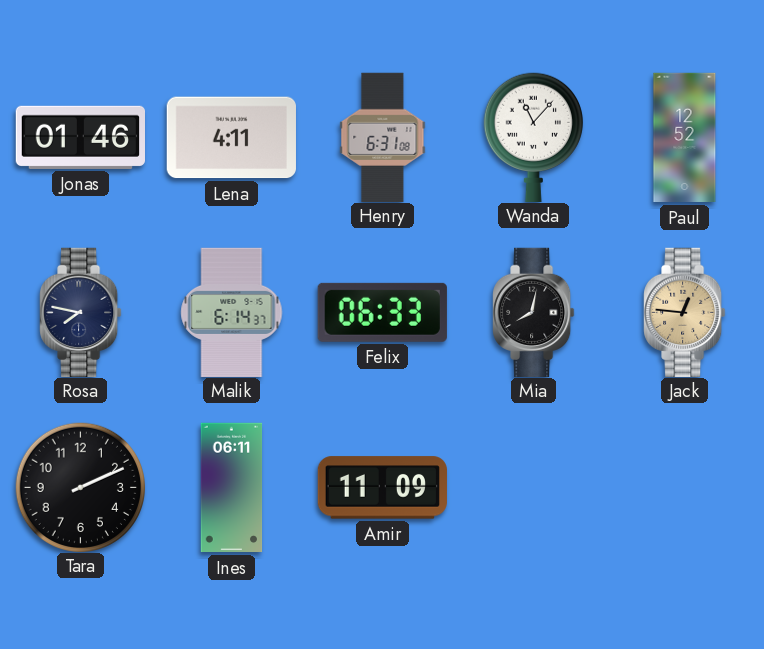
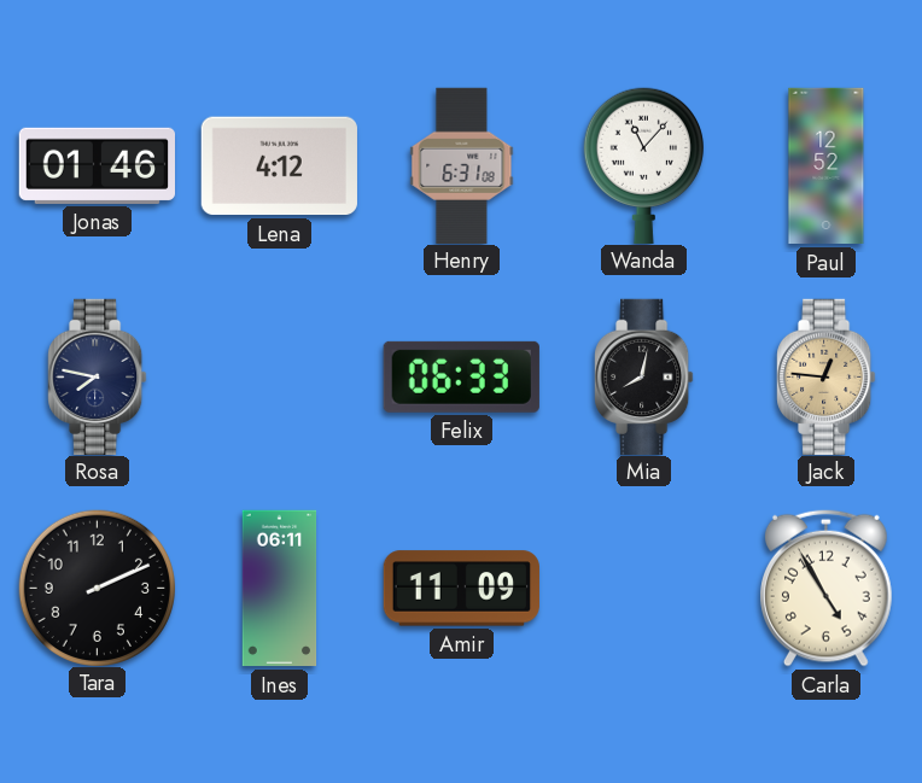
Lena: 4:11 -> 4:12 (279, 166)
Malik: 6:14 -> none (232, 312)
Carla: none -> 4:55 (825, 588)
